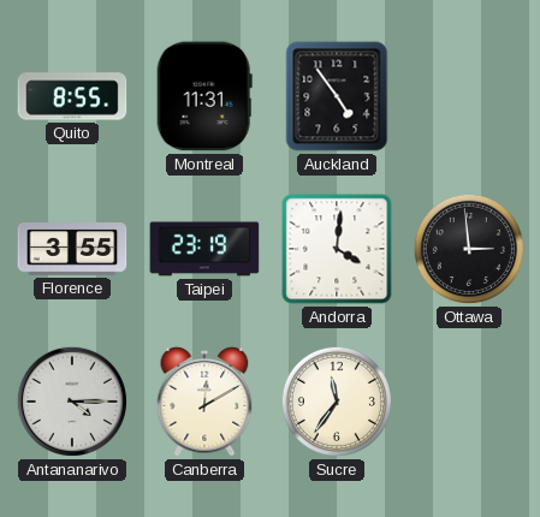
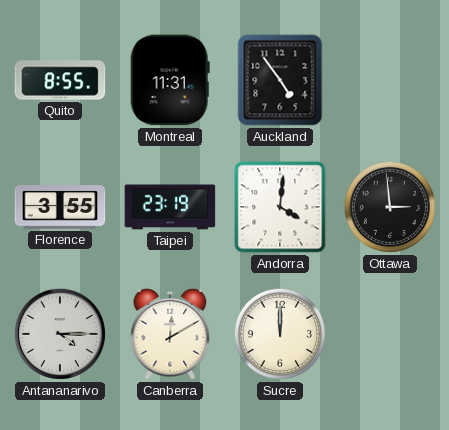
Sucre: 11:36 -> 12:00 (280, 334)
